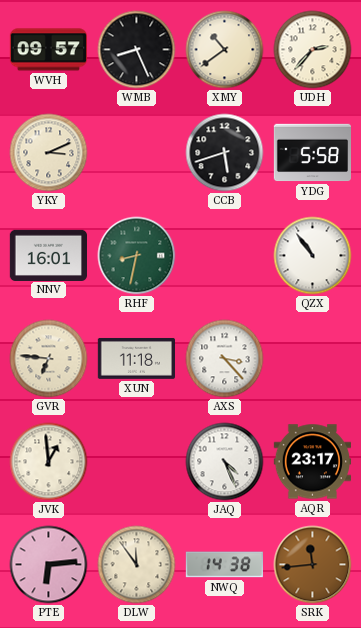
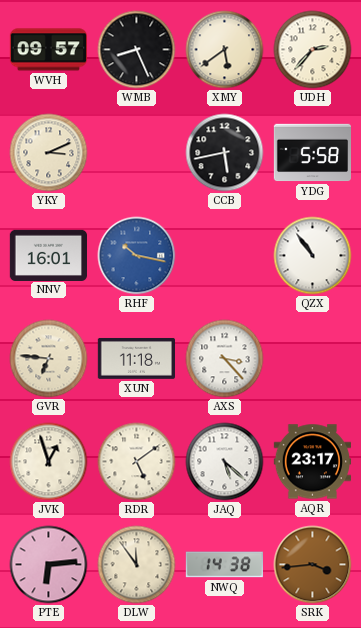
XMY: 10:39 -> 5:39 (225, 50)
CCB: 5:42 -> 5:43 (225, 153)
RHF: 8:32 -> 10:17 (137, 256)
RHF dial: green -> blue (137, 256)
JVK: 12:59 -> 12:57 (49, 462)
RDR: none -> 5:09 (137, 462)
JAQ: 4:26 -> 5:22 (225, 462)
SRK: 11:44 -> 3:44 (313, 565)
